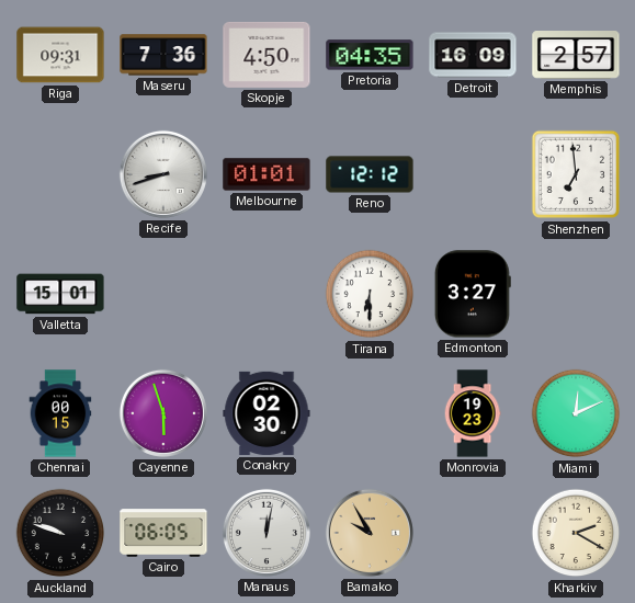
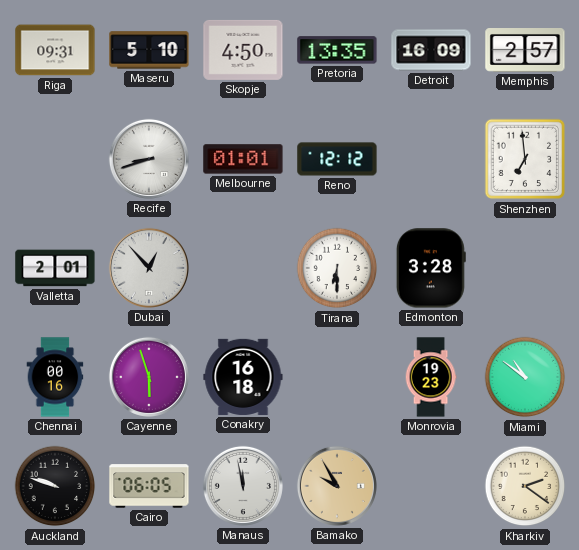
Maseru: 7:36 -> 5:10 (149, 50)
Pretoria: 04:35 -> 13:35 (337, 50)
Valletta: 15:01 -> 2:01 (55, 268)
Dubai: none -> 12:53 (149, 268)
Edmonton: 3:27 -> 3:28 (431, 268)
Chennai: 00:15 -> 00:16 (55, 377)
Conakry: 02:30 -> 16:18 (243, 377)
Miami: 12:11 -> 10:51 (525, 377)
Manaus: 12:02 -> 11:58 (243, 486)
Kharkiv: 2:20 -> 2:21 (525, 486)
